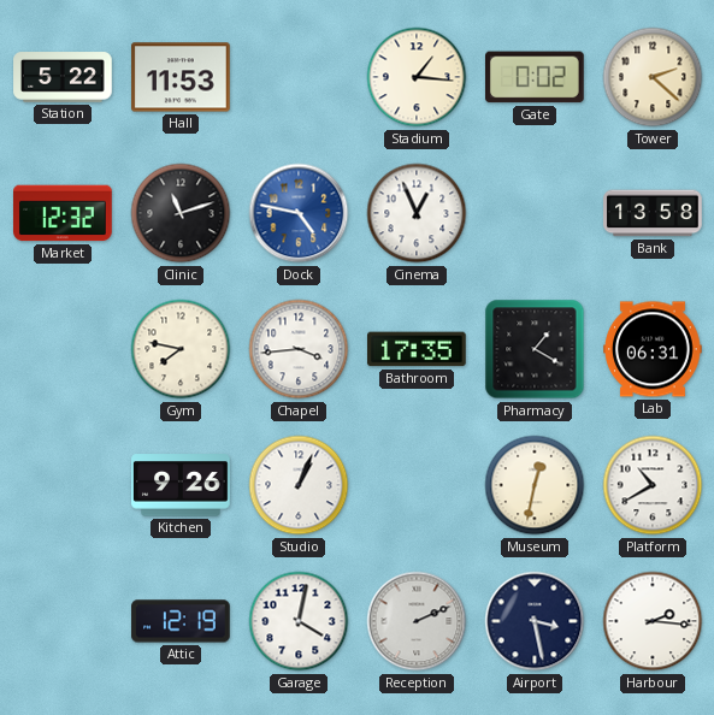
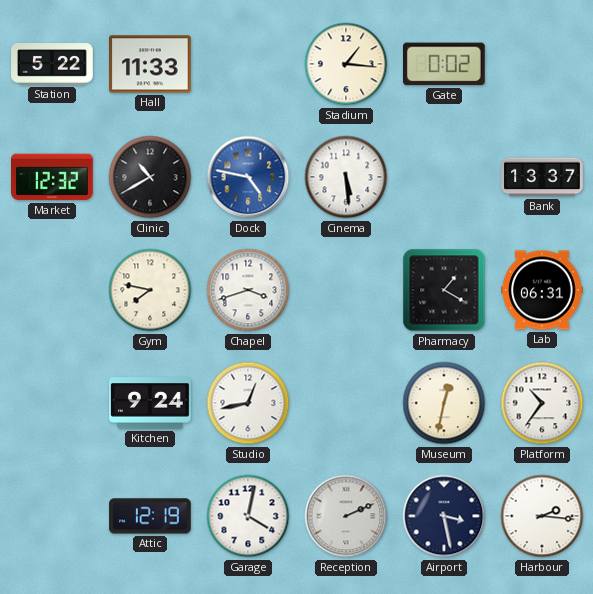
Hall: 11:53 -> 11:33 (150, 64)
Tower: 2:22 -> none (653, 77)
Clinic: 11:12 -> 10:40 (150, 177)
Cinema: 12:56 -> 5:29 (346, 177)
Bank: 13:58 -> 13:37 (542, 177)
Chapel: 3:44 -> 3:42 (248, 290)
Bathroom: 17:35 -> none (418, 349)
Kitchen: 9:26 -> 9:24 (150, 403)
Studio: 1:04 -> 12:43 (248, 403)
Platform: 10:40 -> 10:36 (542, 403)
